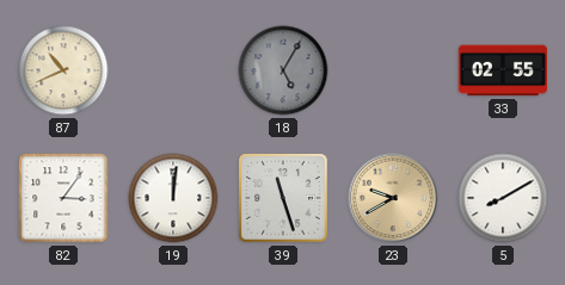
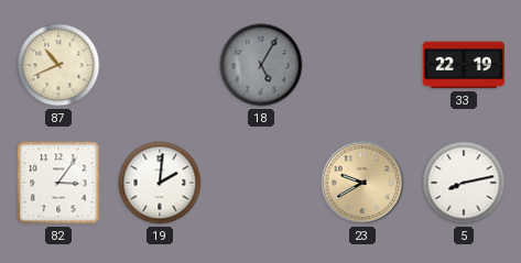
33: 02:55 -> 22:19 (464, 65)
19: 12:01 -> 2:01 (160, 183)
39: 11:27 -> none (283, 198)
5: 8:10 -> 8:13 (464, 183)
